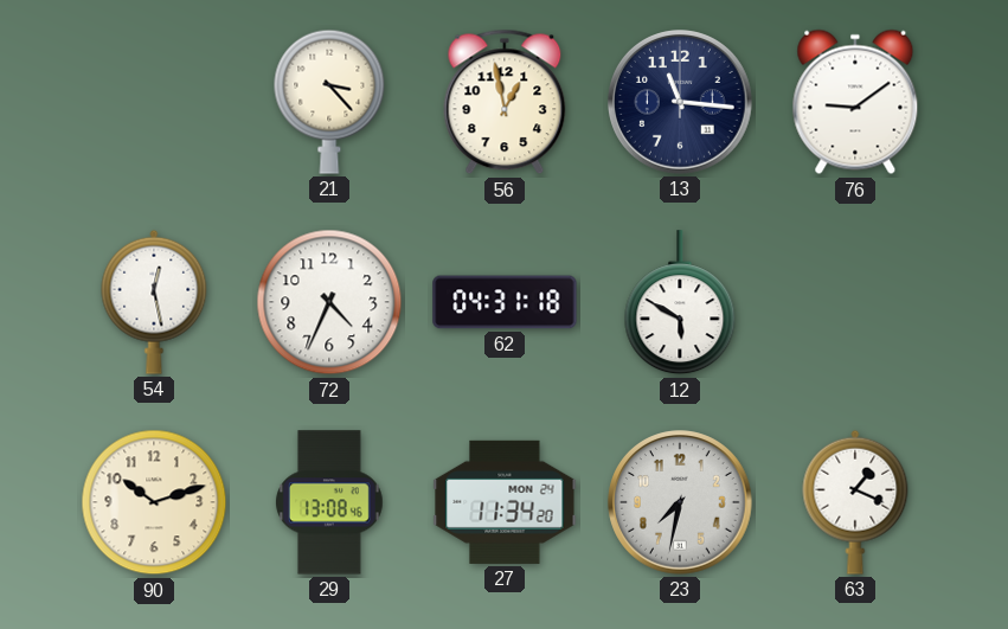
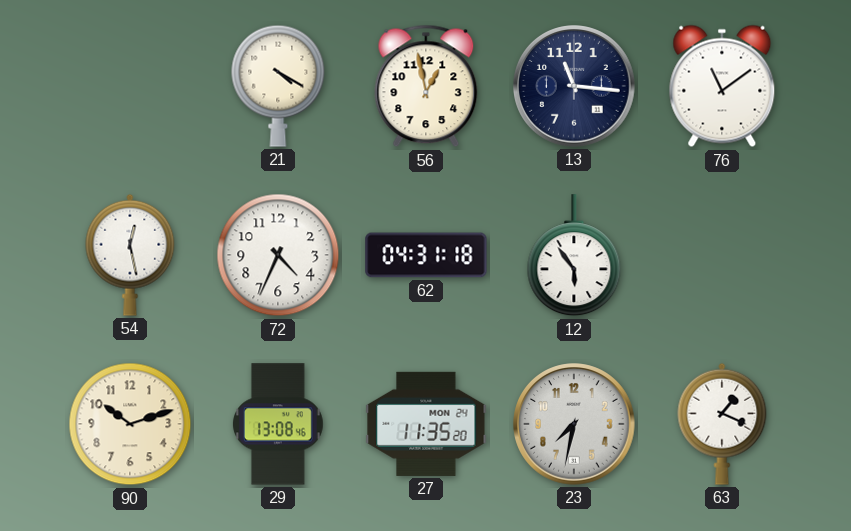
21: 3:23 -> 4:20 (278, 86)
76: 9:09 -> 11:09 (722, 86)
12: 5:50 -> 5:54 (574, 256)
27: 11:34 -> 11:35 (426, 424)
